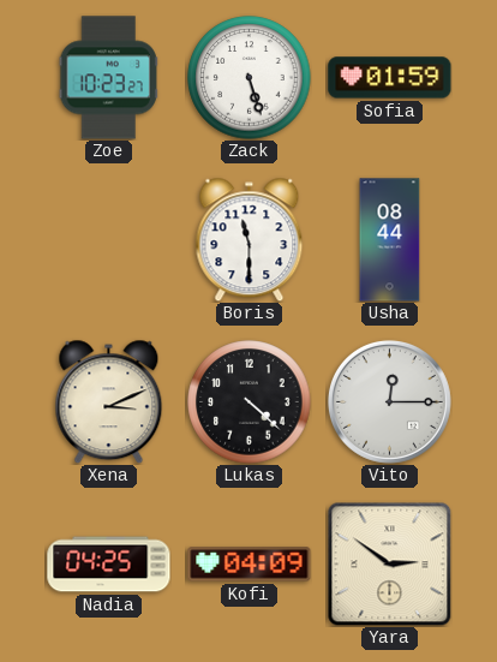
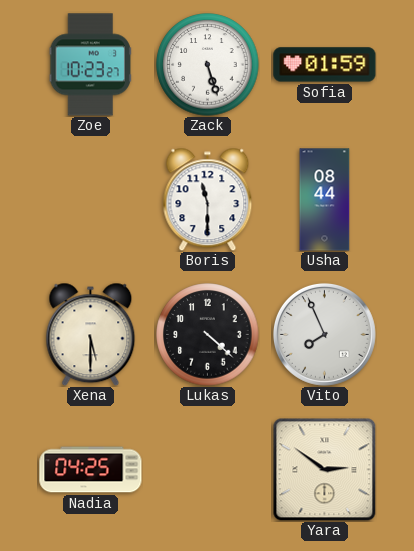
Xena: 3:11 -> 5:30 (91, 334)
Vito: 12:15 -> 7:56 (324, 334)
Kofi: 04:09 -> none (250, 565)
